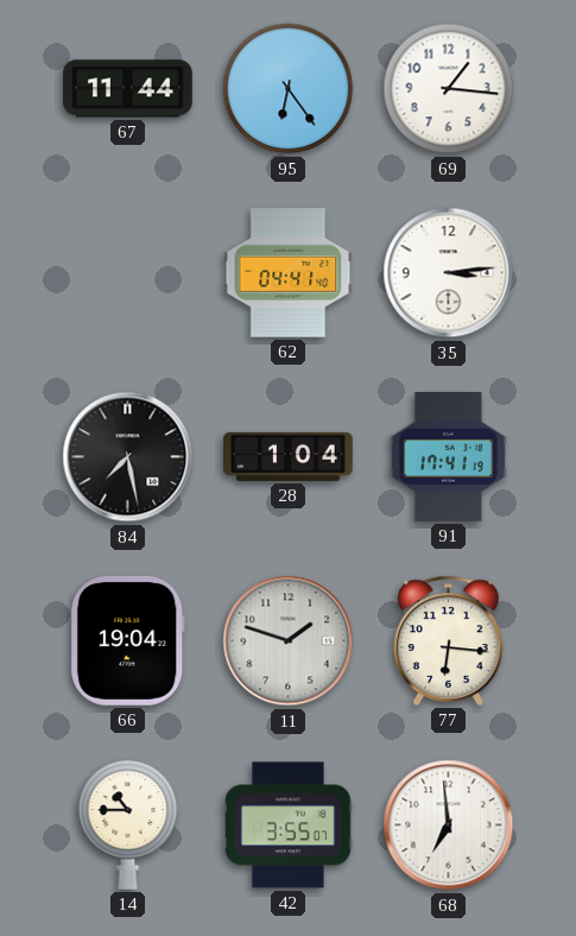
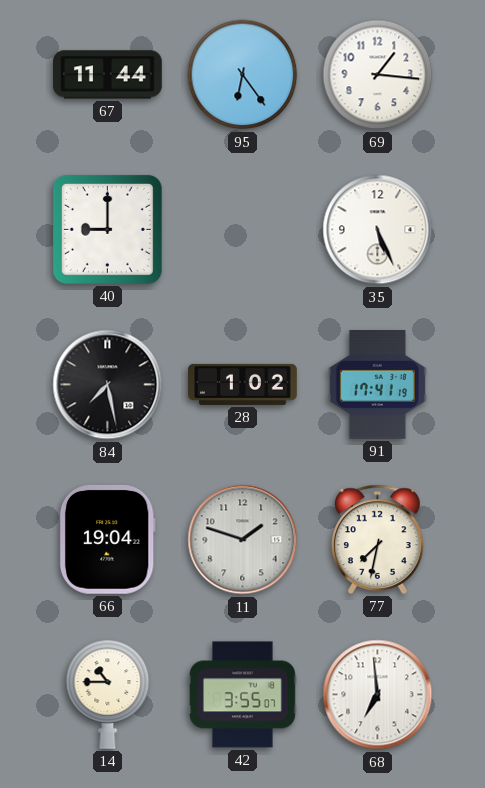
40: none -> 9:00 (107, 229)
62: 04:41 -> none (289, 273)
35: 3:14 -> 5:26 (378, 230)
28: 1:04 -> 1:02 (243, 384)
77: 6:16 -> 7:32 (378, 539)
